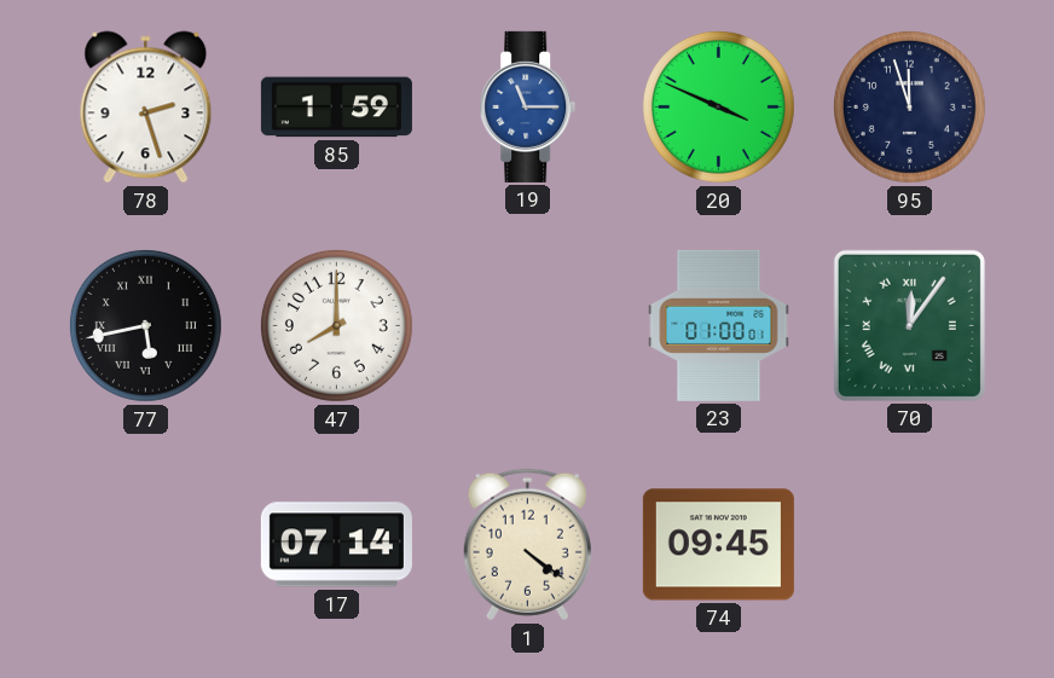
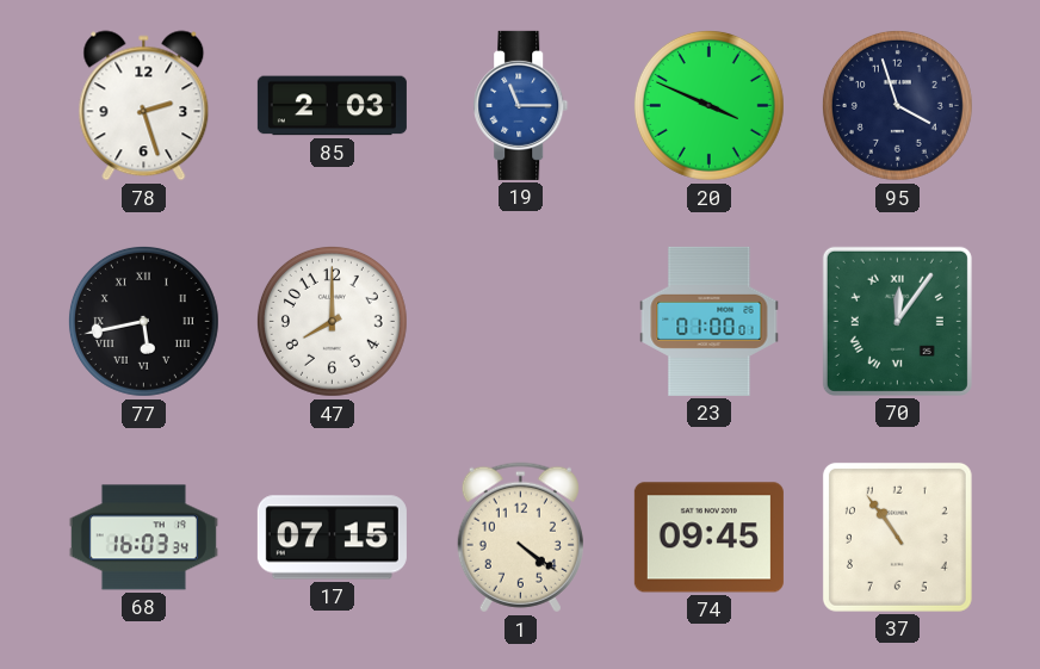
85: 1:59 -> 2:03 (332, 106)
95: 11:57 -> 3:57 (897, 105)
68: none -> 16:03 (143, 538)
17: 07:14 -> 07:15 (332, 538)
37: none -> 10:54 (897, 537)
